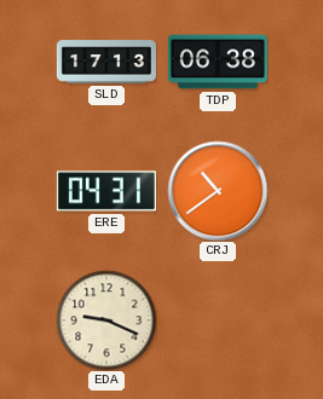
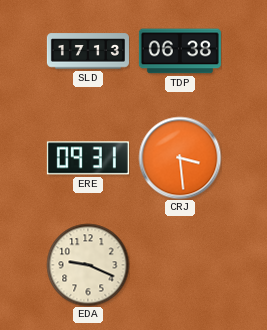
ERE: 04:31 -> 09:31 (88, 158)
CRJ: 10:39 -> 3:29 (180, 158)
